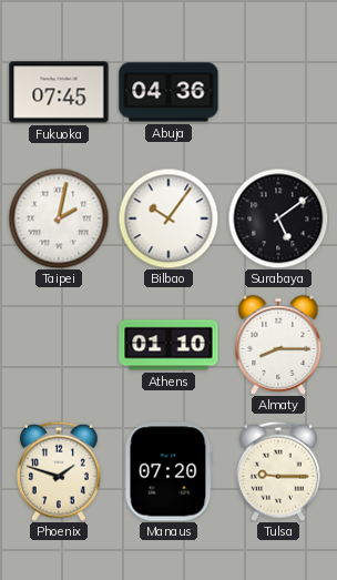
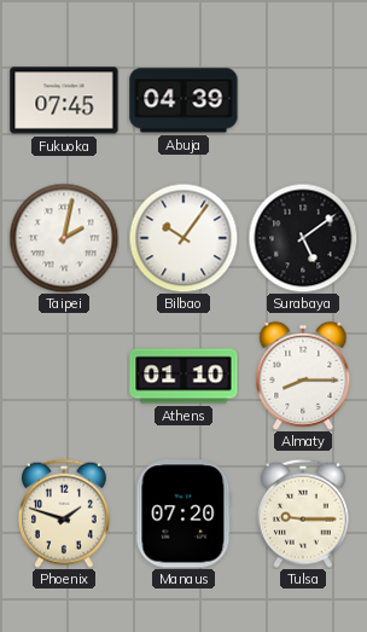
Abuja: 04:36 -> 04:39 (183, 100)
